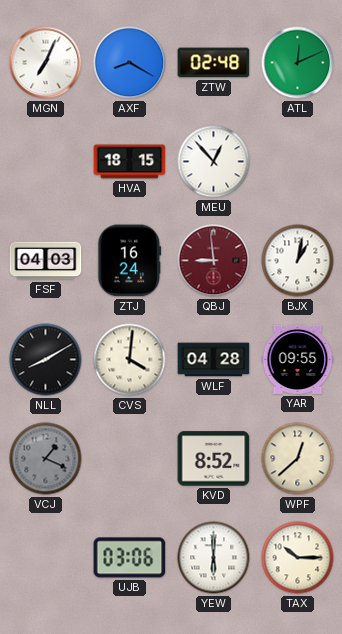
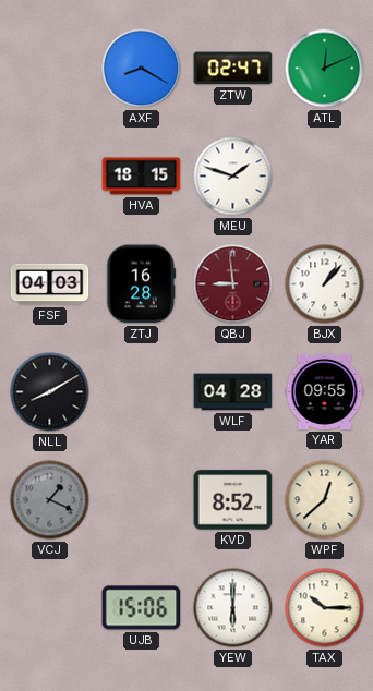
MGN: 7:04 -> none (46, 63)
ZTW: 02:48 -> 02:47 (233, 69)
MEU: 12:53 -> 1:48 (233, 177)
ZTJ: 16:24 -> 16:28 (142, 284)
BJX: 1:02 -> 1:07 (325, 284)
CVS: 4:01 -> none (130, 360)
UJB: 03:06 -> 15:06 (142, 608)
